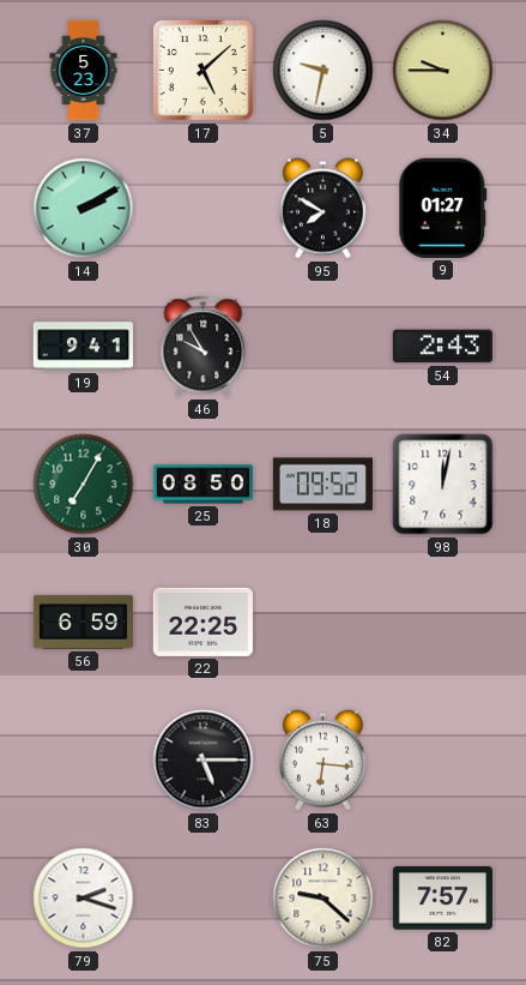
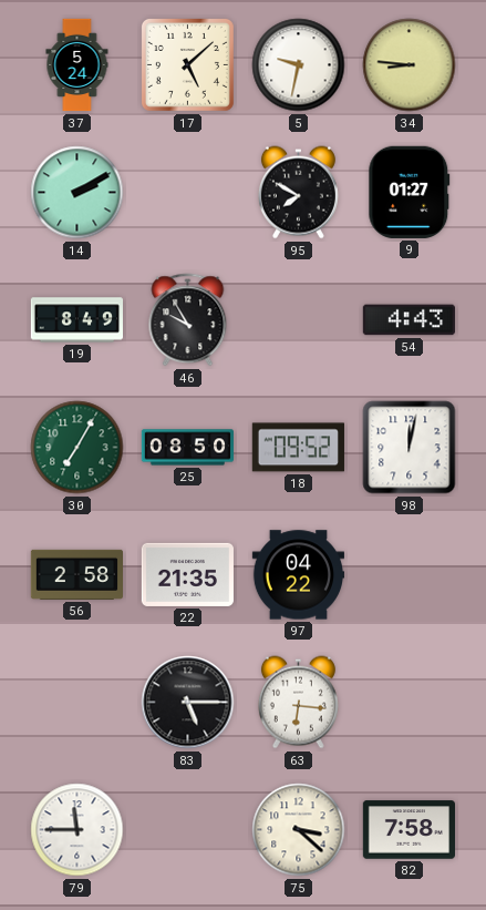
37: 5:23 -> 5:24 (77, 65)
34: 9:45 -> 8:46 (410, 65)
19: 9:41 -> 8:49 (76, 320)
54: 2:43 -> 4:43 (409, 320)
56: 6:59 -> 2:58 (76, 574)
22: 22:25 -> 21:35 (187, 574)
97: none -> 04:22 (298, 575)
79: 2:18 -> 11:45 (77, 830)
75: 9:22 -> 3:22 (299, 830)
82: 7:57 -> 7:58 (409, 830)
